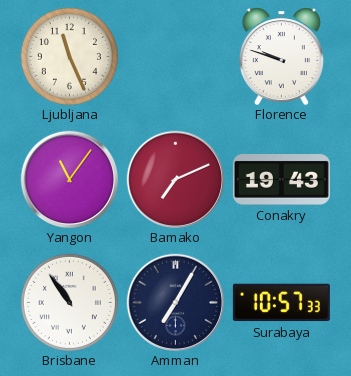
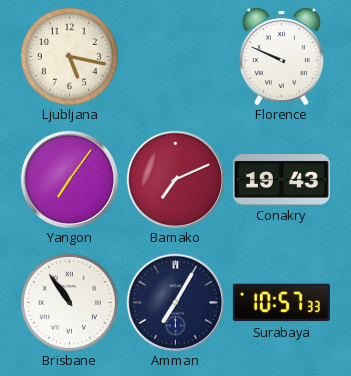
Ljubljana: 11:26 -> 5:17 (69, 56)
Florence: 9:48 -> 9:49 (281, 56)
Yangon: 11:06 -> 7:06 (69, 179)
